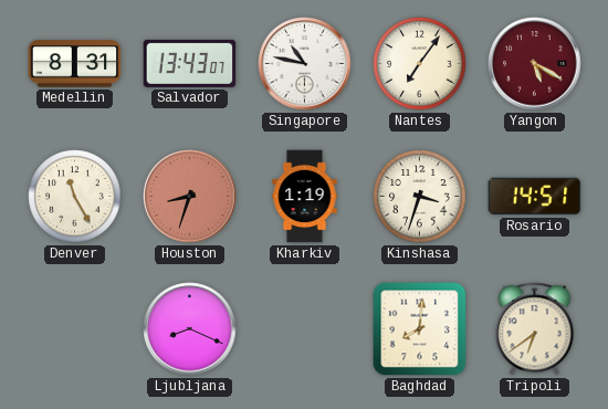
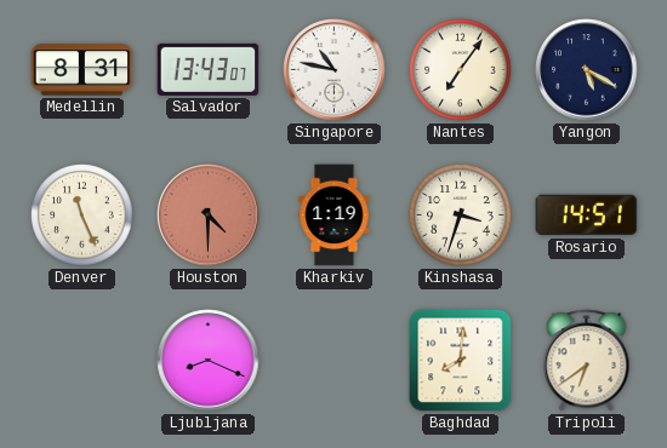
Yangon dial: burgundy -> navy (587, 70)
Denver: 11:25 -> 11:26 (82, 216)
Houston: 8:33 -> 4:30 (209, 216)
